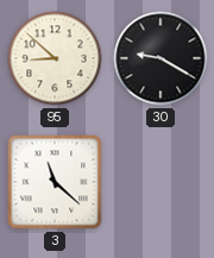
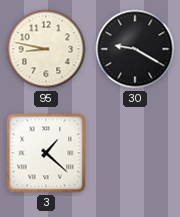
95: 8:52 -> 8:47 (46, 49)
3: 11:22 -> 1:22 (46, 153)
